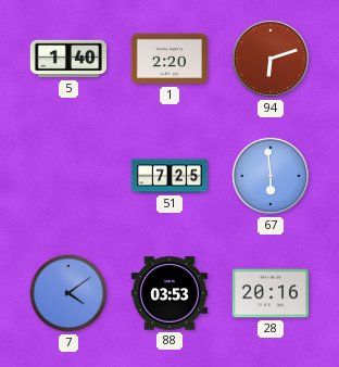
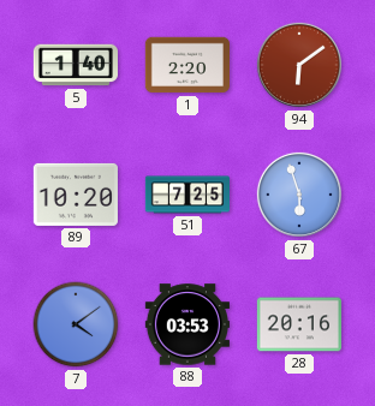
94: 6:12 -> 6:09 (299, 65)
89: none -> 10:20 (76, 195)
67: 5:59 -> 5:57 (299, 195)
